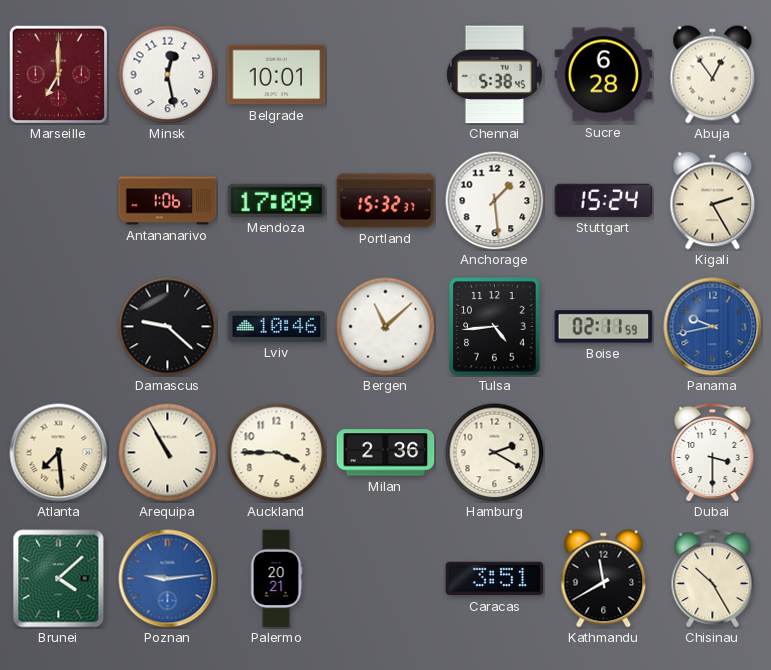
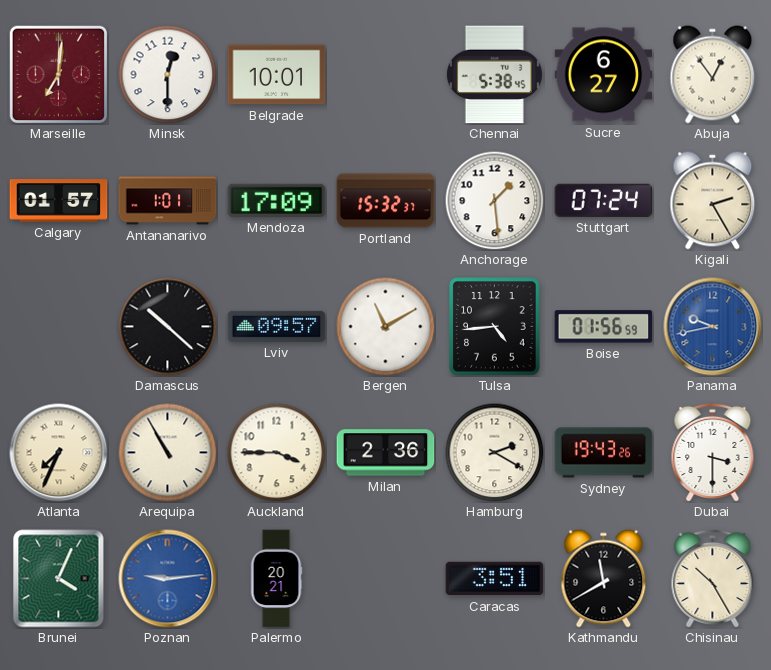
Marseille: 7:00 -> 7:01 (58, 74)
Minsk: 12:28 -> 12:30 (168, 75)
Sucre: 6:28 -> 6:27 (604, 75)
Calgary: none -> 01:57 (59, 201)
Antananarivo: 1:06 -> 1:01 (168, 201)
Stuttgart: 15:24 -> 07:24 (604, 200)
Damascus: 9:22 -> 10:22 (168, 327)
Lviv: 10:46 -> 09:57 (277, 326)
Bergen: 11:08 -> 11:10 (386, 327)
Boise: 02:11 -> 01:56 (604, 327)
Atlanta: 7:29 -> 7:34 (59, 453)
Sydney: none -> 19:43 (604, 453)
Brunei: 4:08 -> 4:04 (59, 579)
